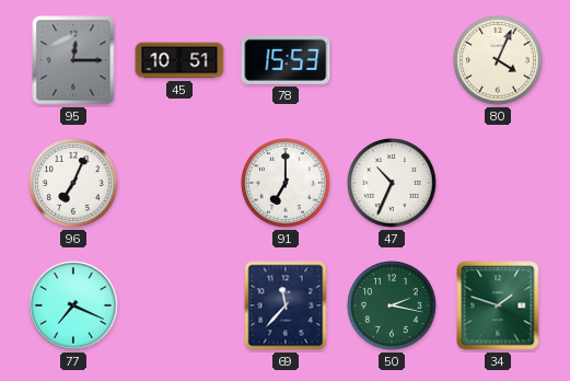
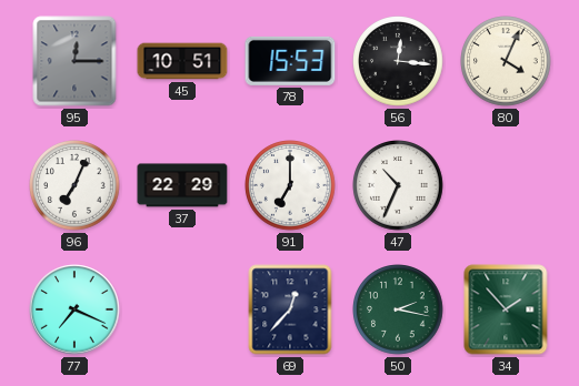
56: none -> 12:16 (398, 61)
37: none -> 22:29 (182, 185)
69: 11:37 -> 12:37 (290, 309)
34: 1:48 -> 1:53 (506, 309)
